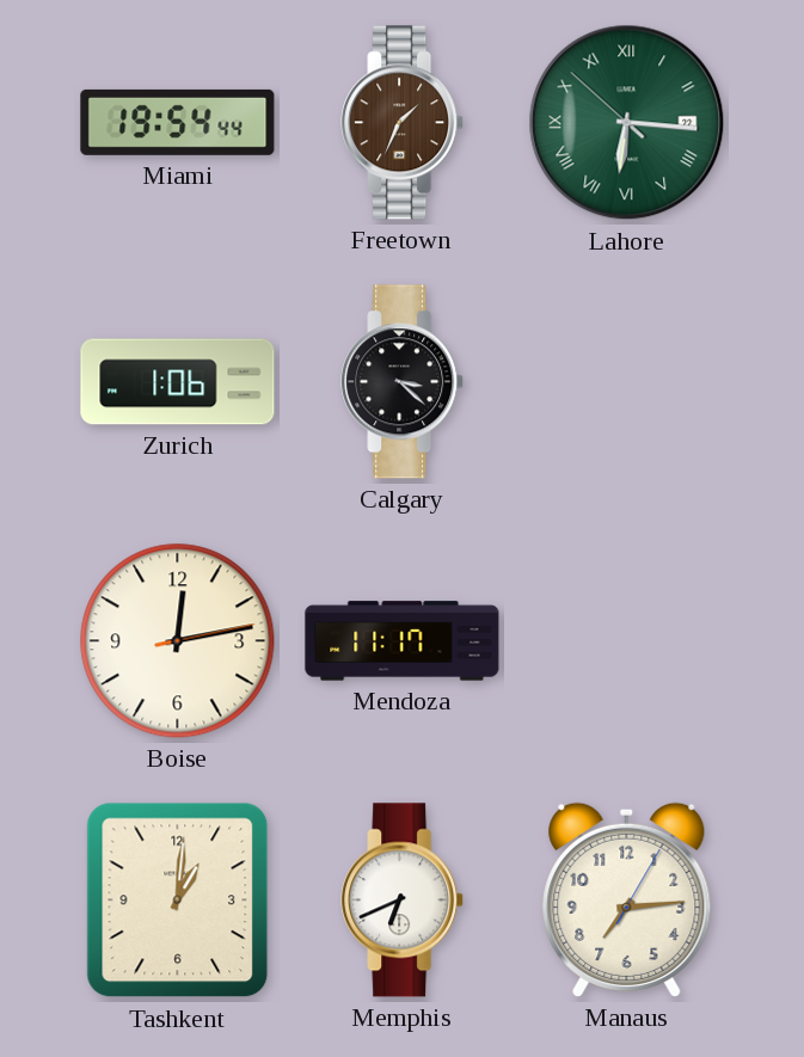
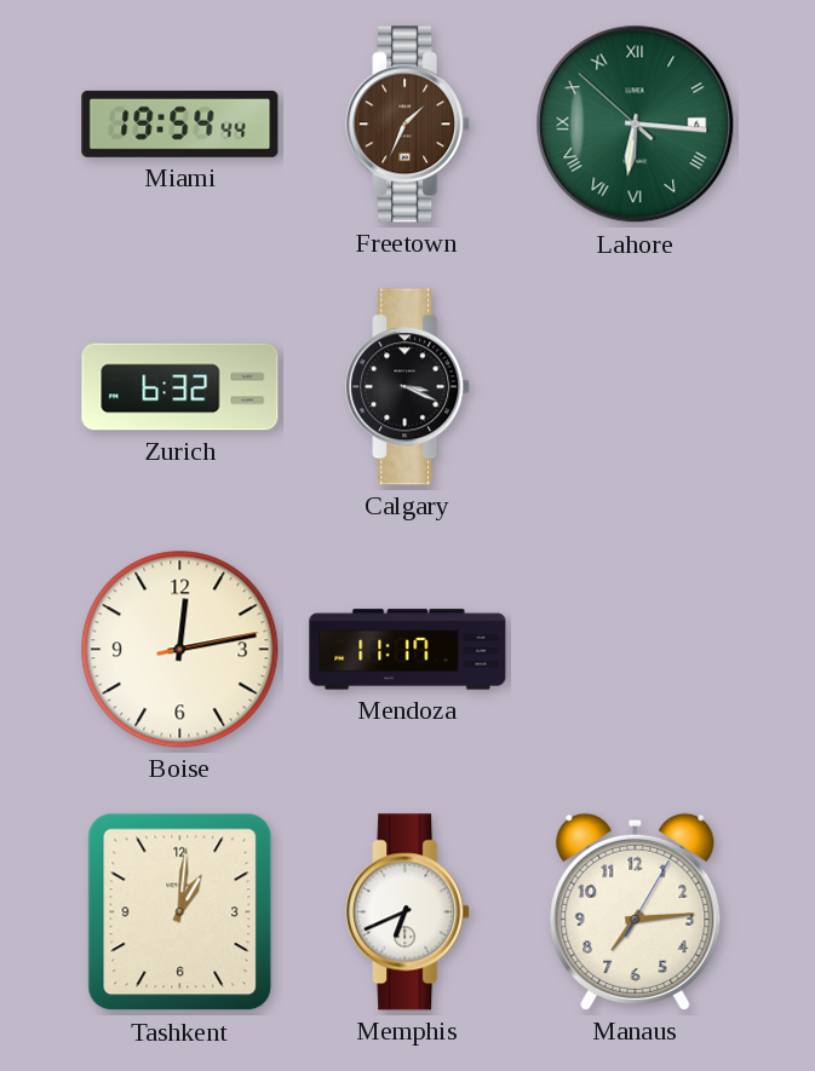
Lahore date: 22 -> 6 (636, 125)
Zurich: 1:06 -> 6:32 (180, 387)
Calgary: 3:22 -> 3:19 (408, 387)
